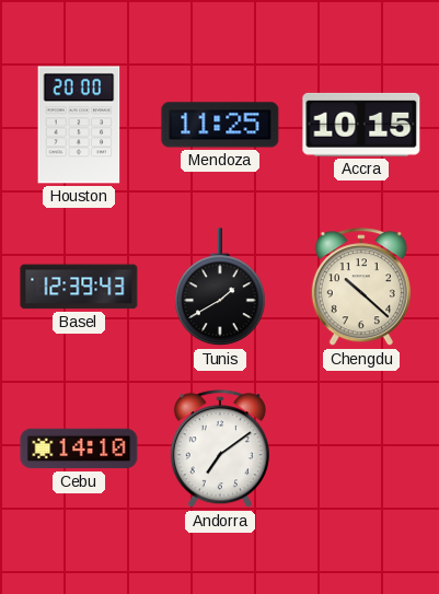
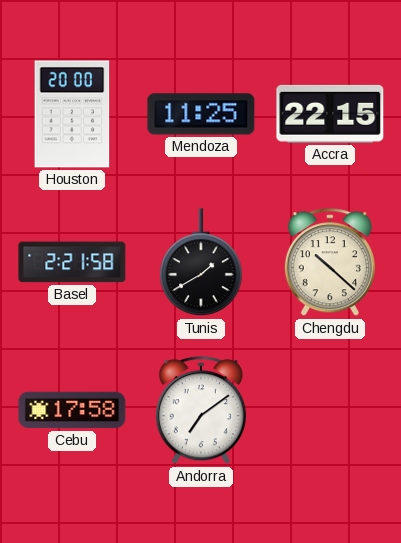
Accra: 10:15 -> 22:15 (330, 114)
Basel: 12:39 -> 2:21 (72, 262)
Cebu: 14:10 -> 17:58 (72, 410)
